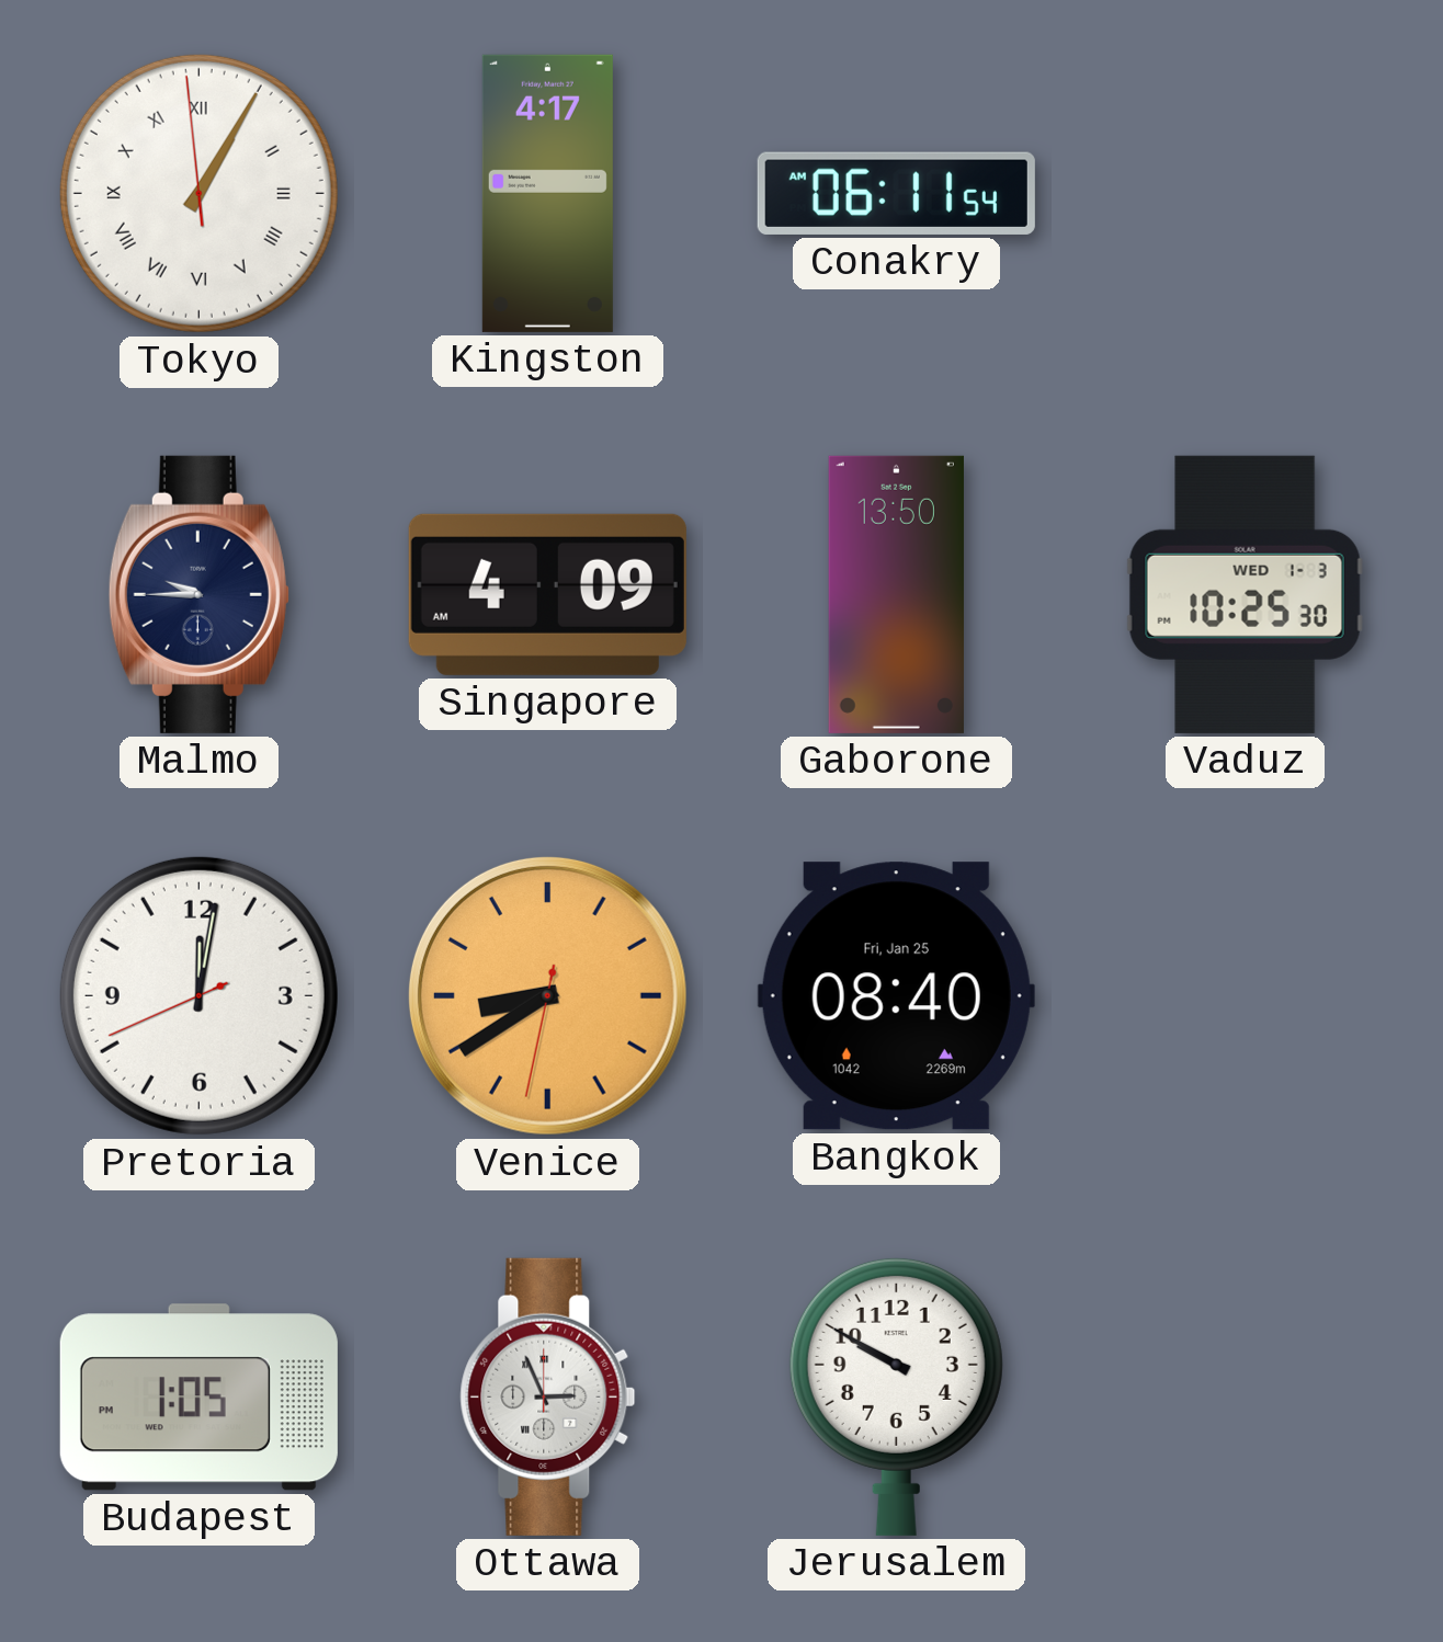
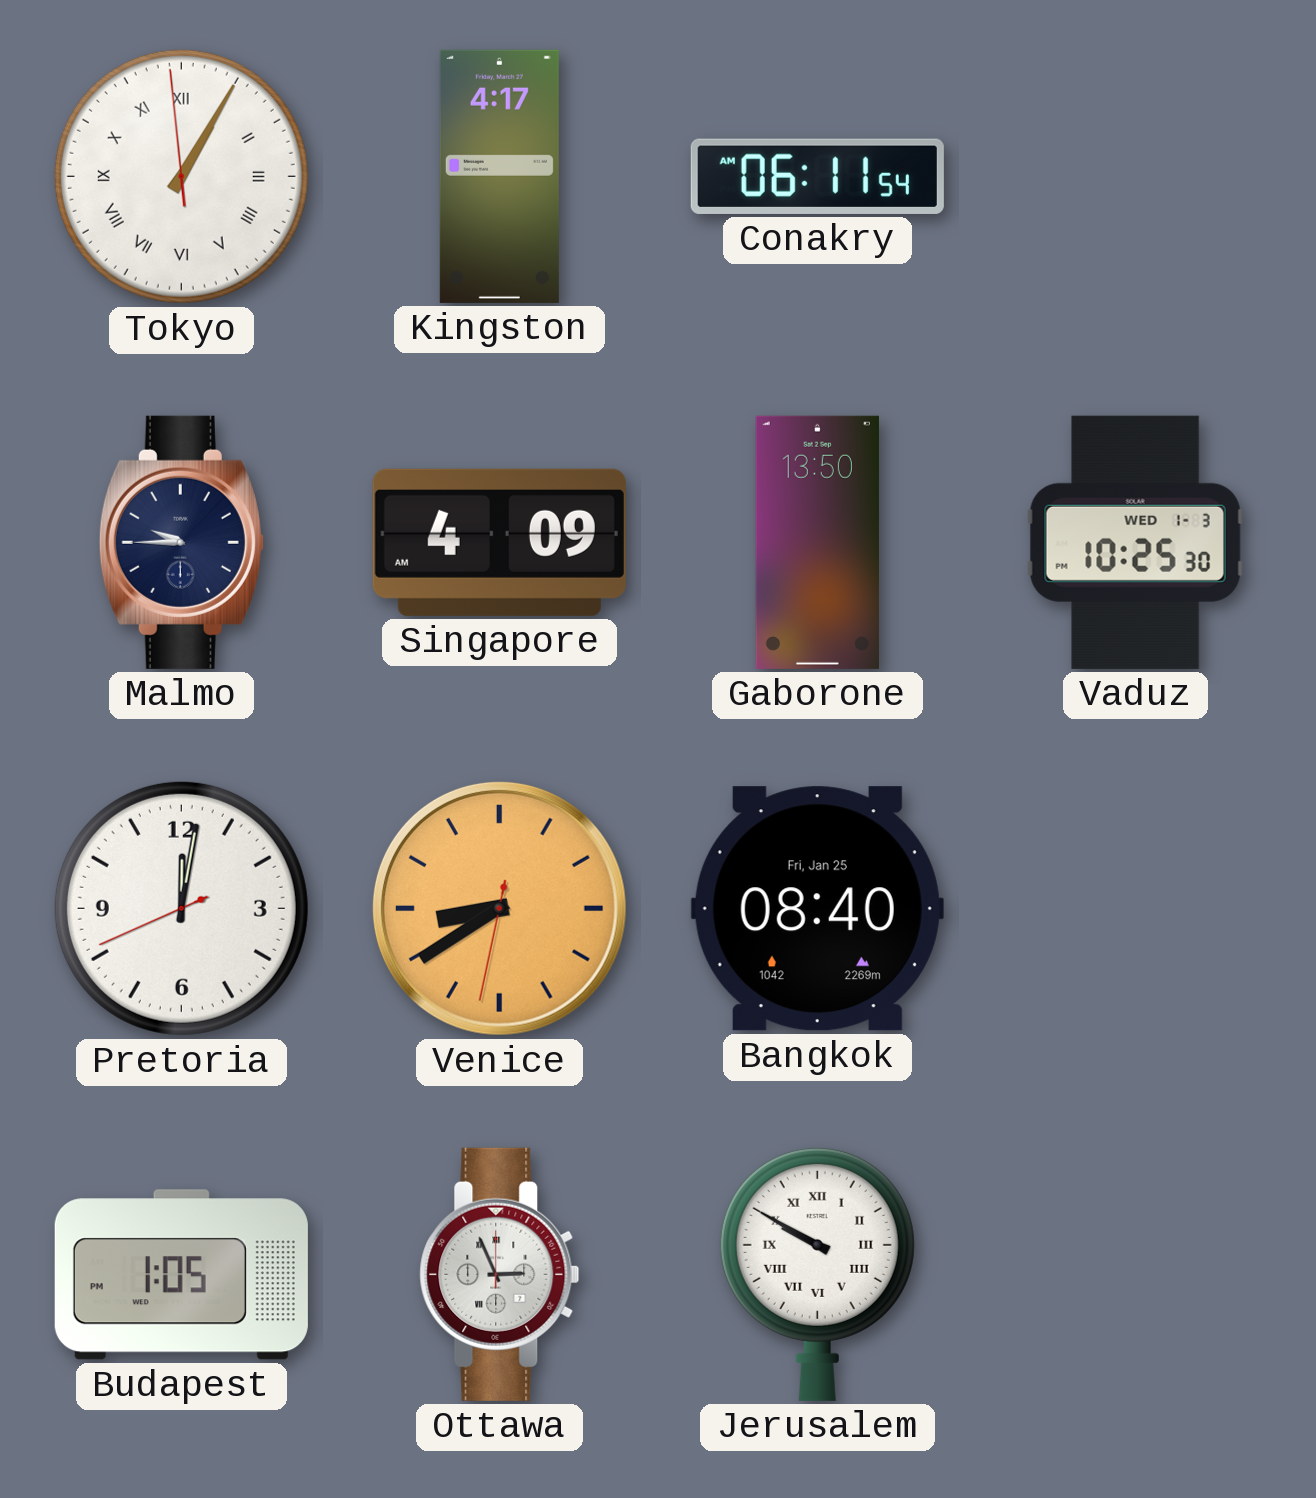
Jerusalem numerals: Arabic -> Roman (817, 1274)
